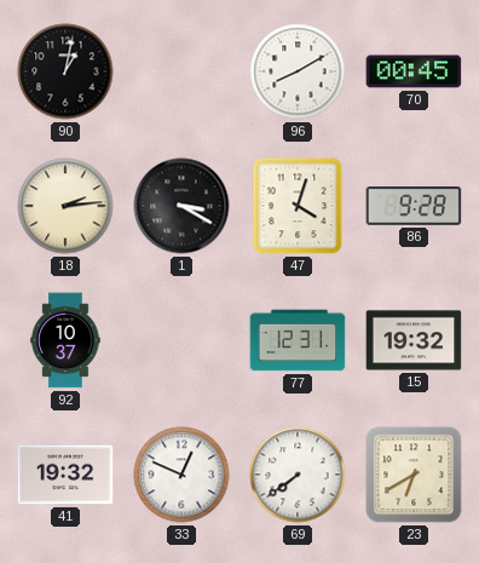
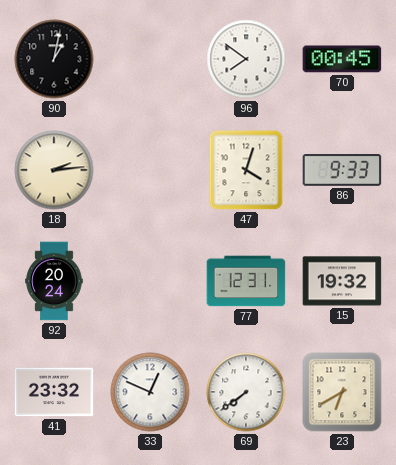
96: 8:10 -> 7:51 (246, 59)
1: 3:20 -> none (181, 206)
86: 9:28 -> 9:33 (342, 171)
92: 10:37 -> 20:24 (54, 281)
41: 19:32 -> 23:32 (54, 392)
